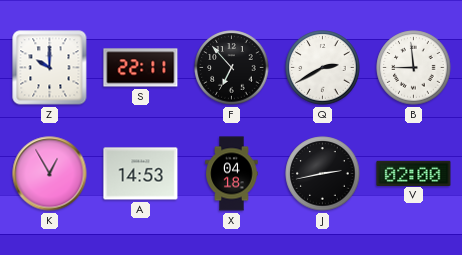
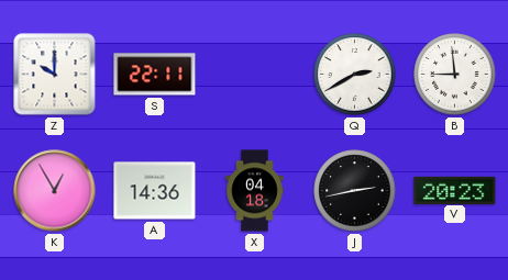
F: 6:53 -> none (232, 68)
A: 14:53 -> 14:36 (155, 191)
V: 02:00 -> 20:23 (455, 190)
